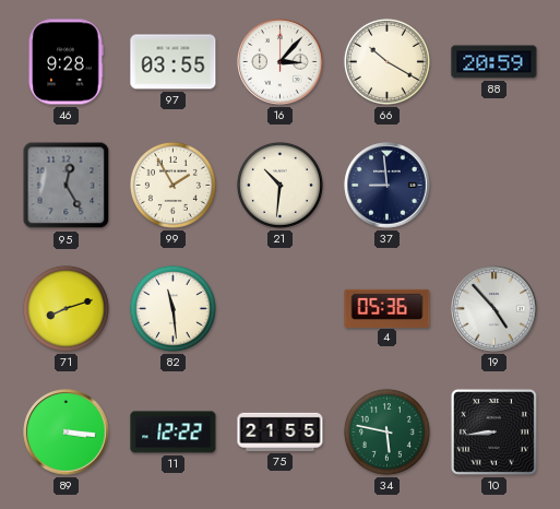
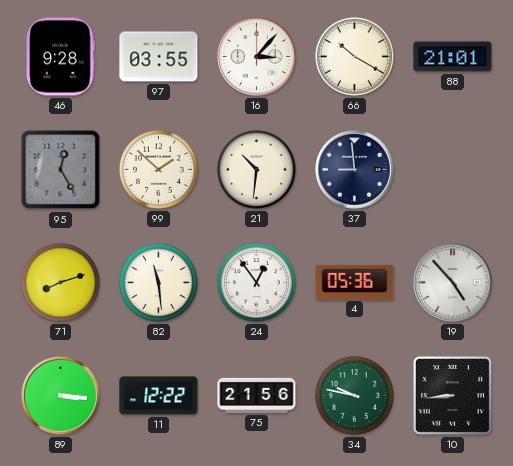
88: 20:59 -> 21:01 (453, 57)
99: 1:55 -> 1:52 (158, 169)
24: none -> 12:54 (256, 282)
75: 21:55 -> 21:56 (257, 395)
34: 5:47 -> 9:47 (354, 395)
